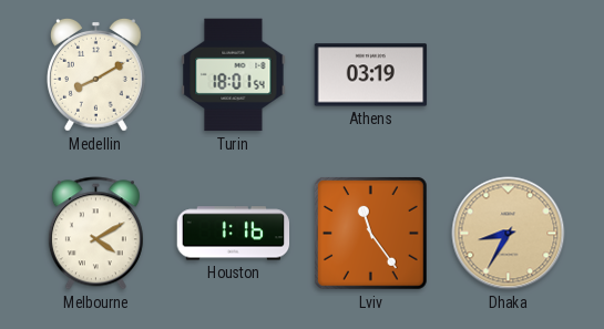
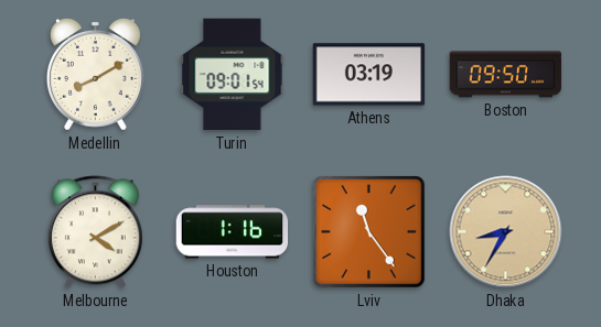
Turin: 18:01 -> 09:01 (233, 75)
Boston: none -> 09:50 (506, 75)
